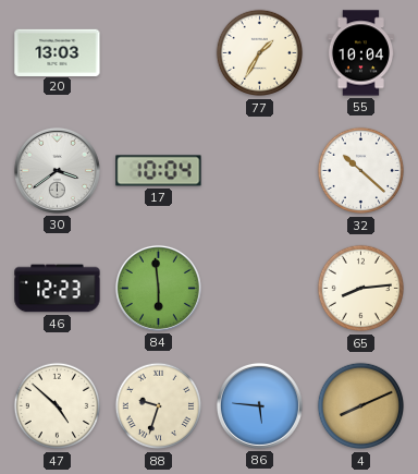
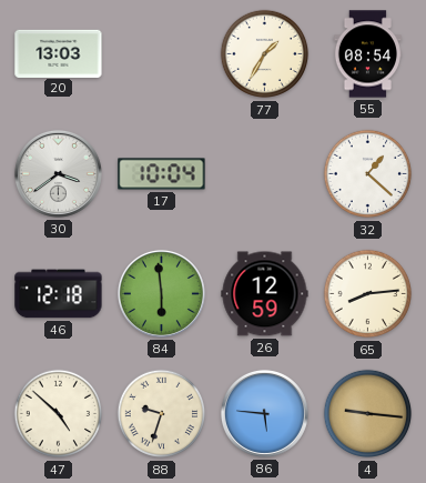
55: 10:04 -> 08:54 (367, 54)
32: 10:22 -> 1:22 (368, 174)
46: 12:23 -> 12:18 (59, 294)
26: none -> 12:59 (265, 294)
4: 8:11 -> 9:16 (368, 414)
